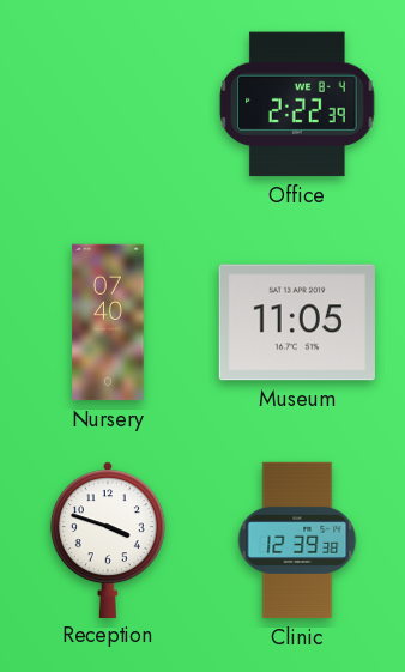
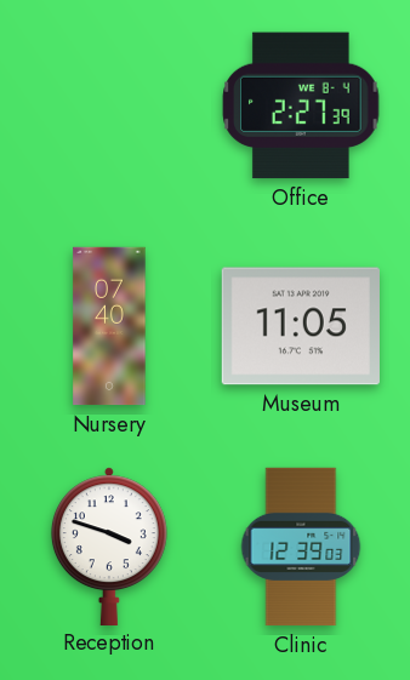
Office: 2:22 -> 2:27 (301, 105)
Clinic: 12:39:38 -> 12:39:03 (301, 547)
